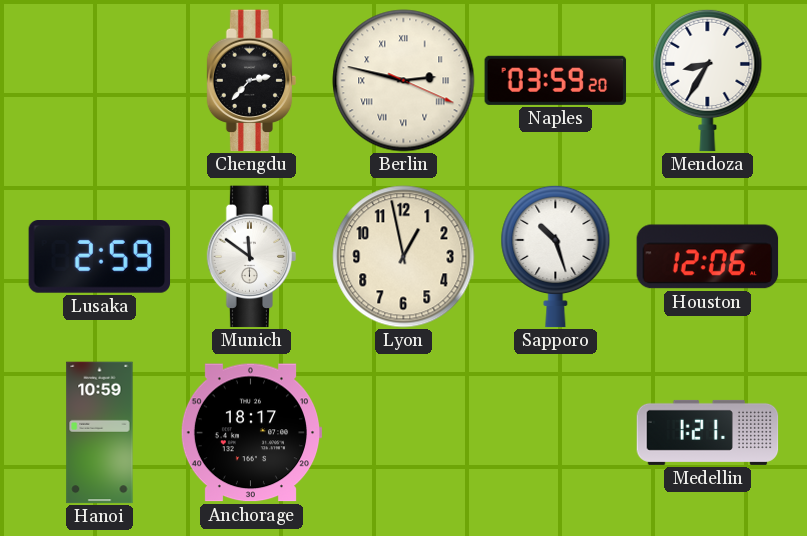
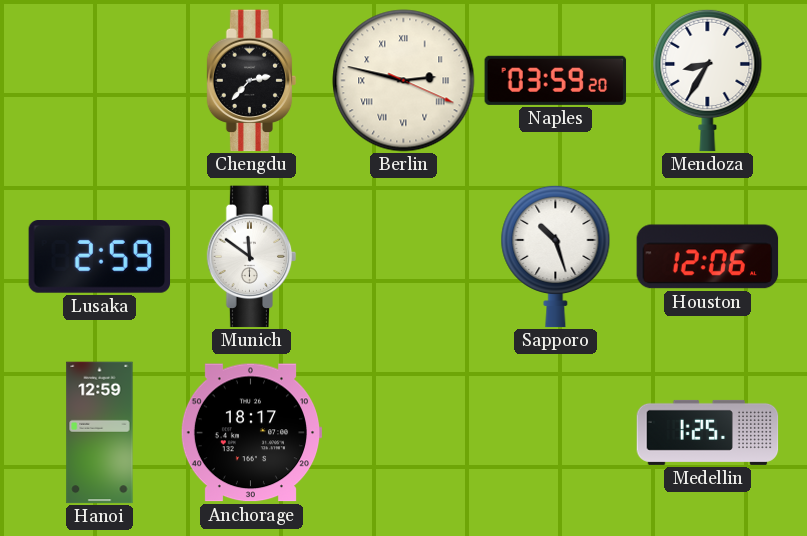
Lyon: 12:58 -> none (404, 257)
Hanoi: 10:59 -> 12:59 (100, 433)
Medellin: 1:21 -> 1:25 (708, 432)
